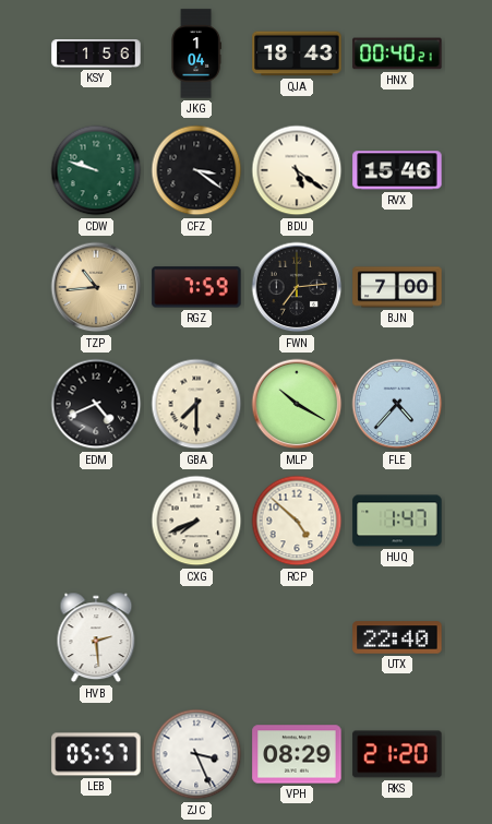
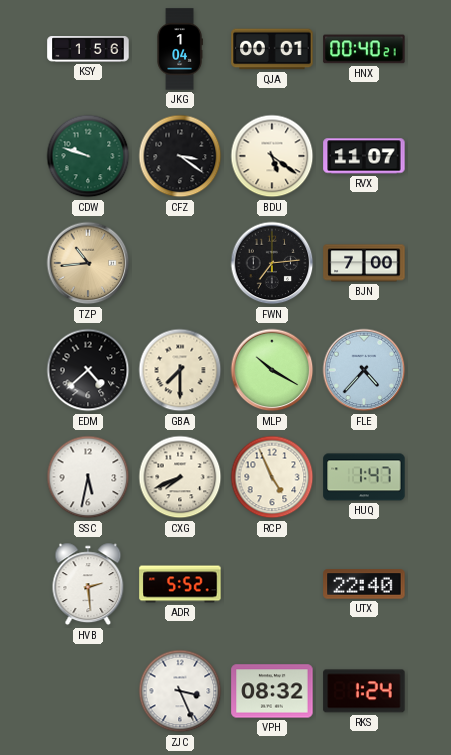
QJA: 18:43 -> 00:01 (272, 49)
RVX: 15:46 -> 11:07 (364, 156)
RGZ: 7:59 -> none (196, 287)
EDM: 4:41 -> 4:38 (88, 370)
SSC: none -> 5:32 (88, 477)
RCP: 4:52 -> 4:56 (272, 477)
ADR: none -> 5:52 (180, 584)
LEB: 05:57 -> none (96, 754)
VPH: 08:29 -> 08:32 (272, 691)
RKS: 21:20 -> 1:24 (364, 691)
